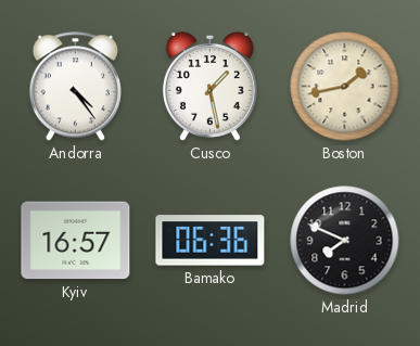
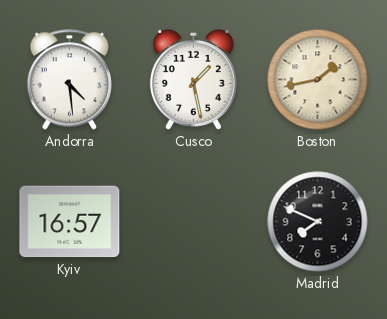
Andorra: 4:24 -> 4:29 (69, 80)
Bamako: 06:36 -> none (211, 241)
